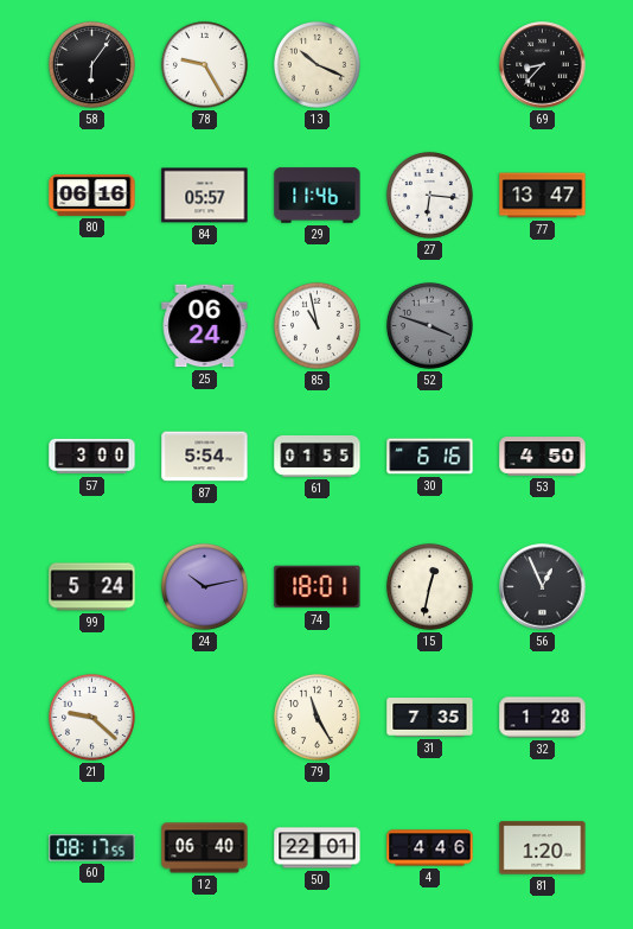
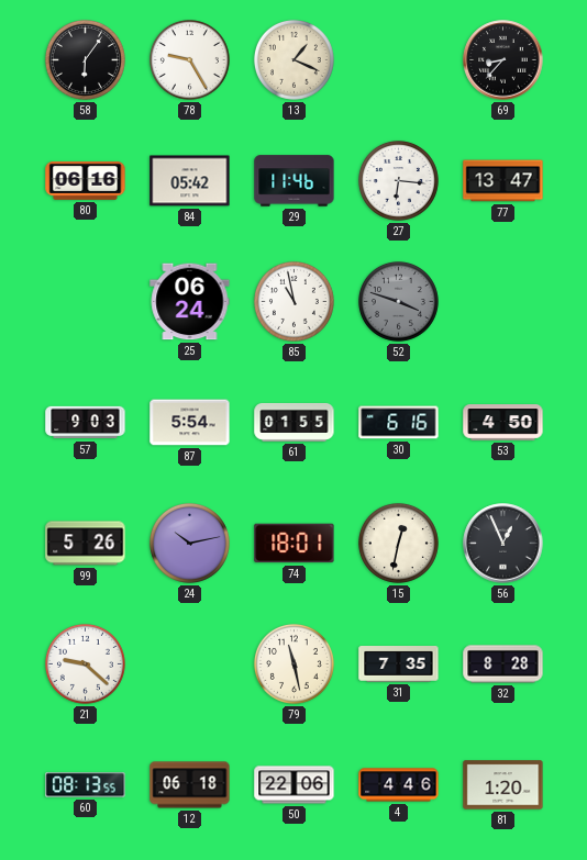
13: 10:19 -> 1:19 (293, 59)
84: 05:57 -> 05:42 (190, 181)
57: 3:00 -> 9:03 (86, 423)
99: 5:24 -> 5:26 (86, 544)
79: 11:25 -> 11:28 (293, 663)
32: 1:28 -> 8:28 (503, 664)
60: 08:17 -> 08:13 (86, 785)
12: 06:40 -> 06:18 (190, 785)
50: 22:01 -> 22:06 (295, 785)
